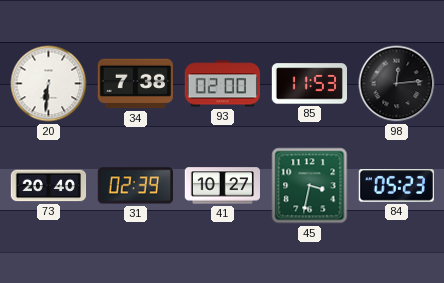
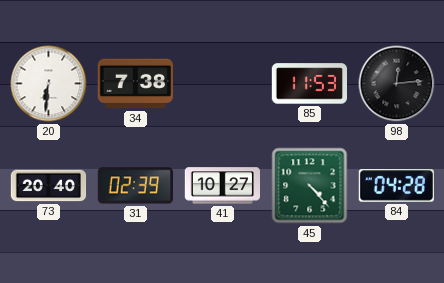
93: 02:00 -> none (222, 84)
45: 3:32 -> 4:23 (310, 186)
84: 05:23 -> 04:28 (396, 186)
